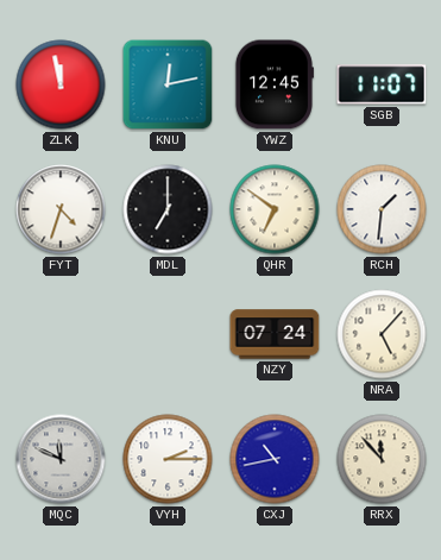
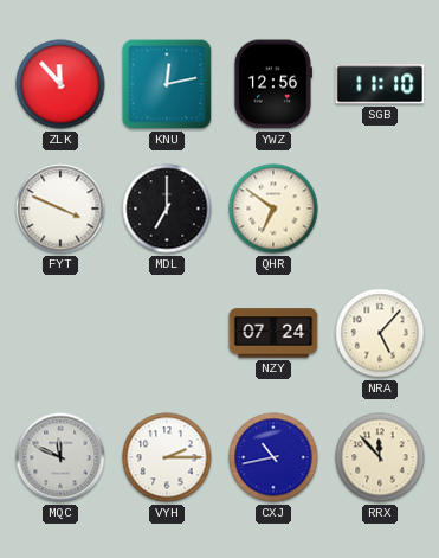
ZLK: 11:58 -> 11:53 (60, 84)
YWZ: 12:45 -> 12:56 (272, 84)
SGB: 11:07 -> 11:10 (380, 84)
FYT: 4:33 -> 3:49 (60, 209)
RCH: 1:31 -> none (382, 209)
